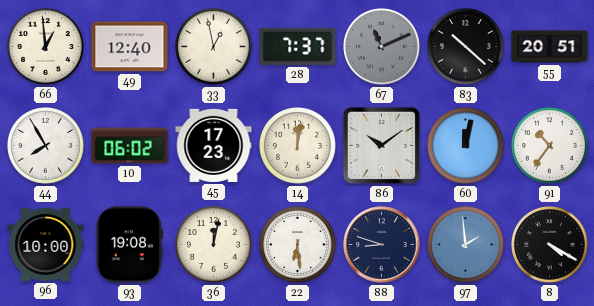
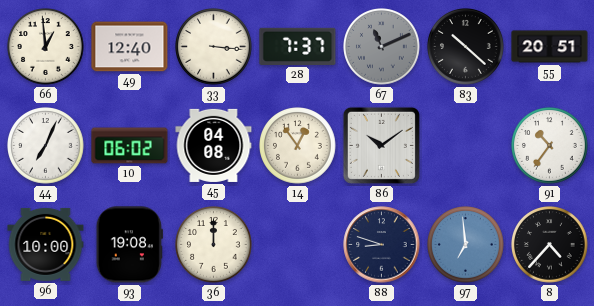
33: 12:58 -> 3:16 (214, 47)
44: 7:55 -> 7:04 (46, 146)
45: 17:23 -> 04:08 (214, 145)
14: 12:02 -> 12:54 (298, 146)
60: 12:02 -> none (466, 146)
36: 12:02 -> 12:00 (214, 245)
22: 6:29 -> none (298, 245)
97: 1:59 -> 6:59 (466, 245)
8: 4:20 -> 4:37 (550, 245)
